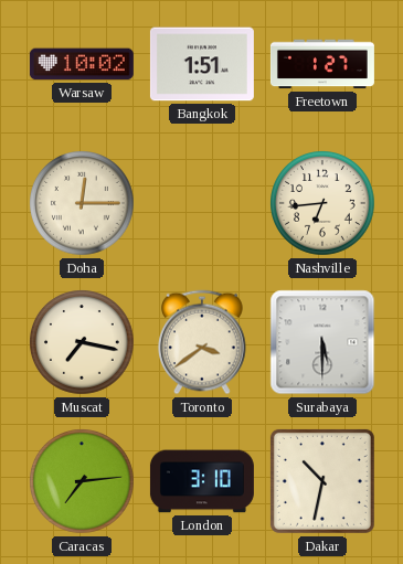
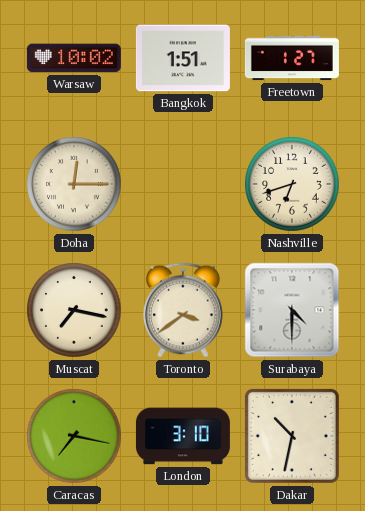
Nashville: 6:44 -> 6:42 (293, 185)
Surabaya: 5:30 -> 4:30 (292, 310)
Caracas: 7:14 -> 7:17 (75, 437)
